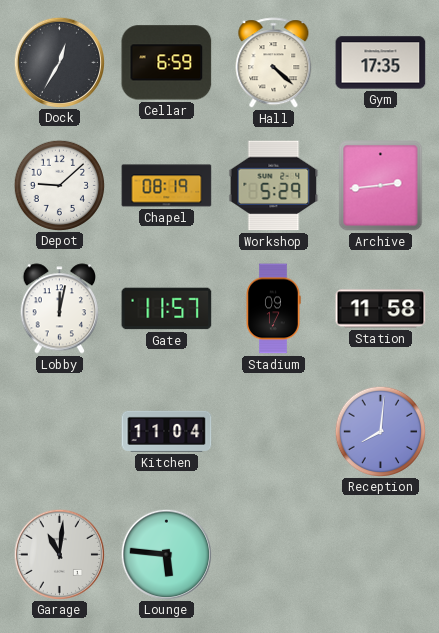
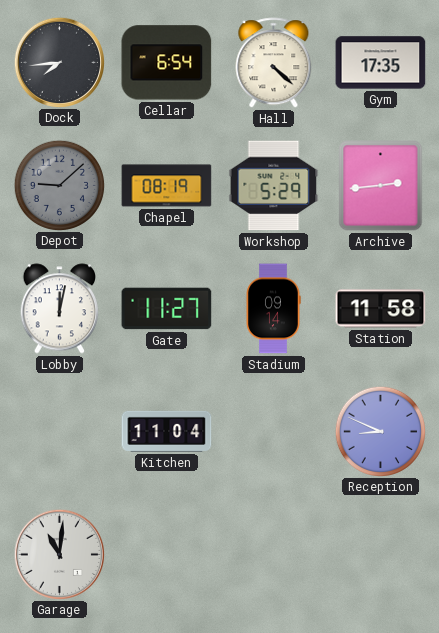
Dock: 12:35 -> 7:44 (59, 62)
Cellar: 6:59 -> 6:54 (167, 63)
Depot dial: white -> grey (59, 185)
Gate: 11:57 -> 11:27 (167, 309)
Stadium: 09:17 -> 09:14 (273, 309)
Reception: 8:01 -> 8:49 (380, 431)
Lounge: 5:46 -> none (166, 554)
